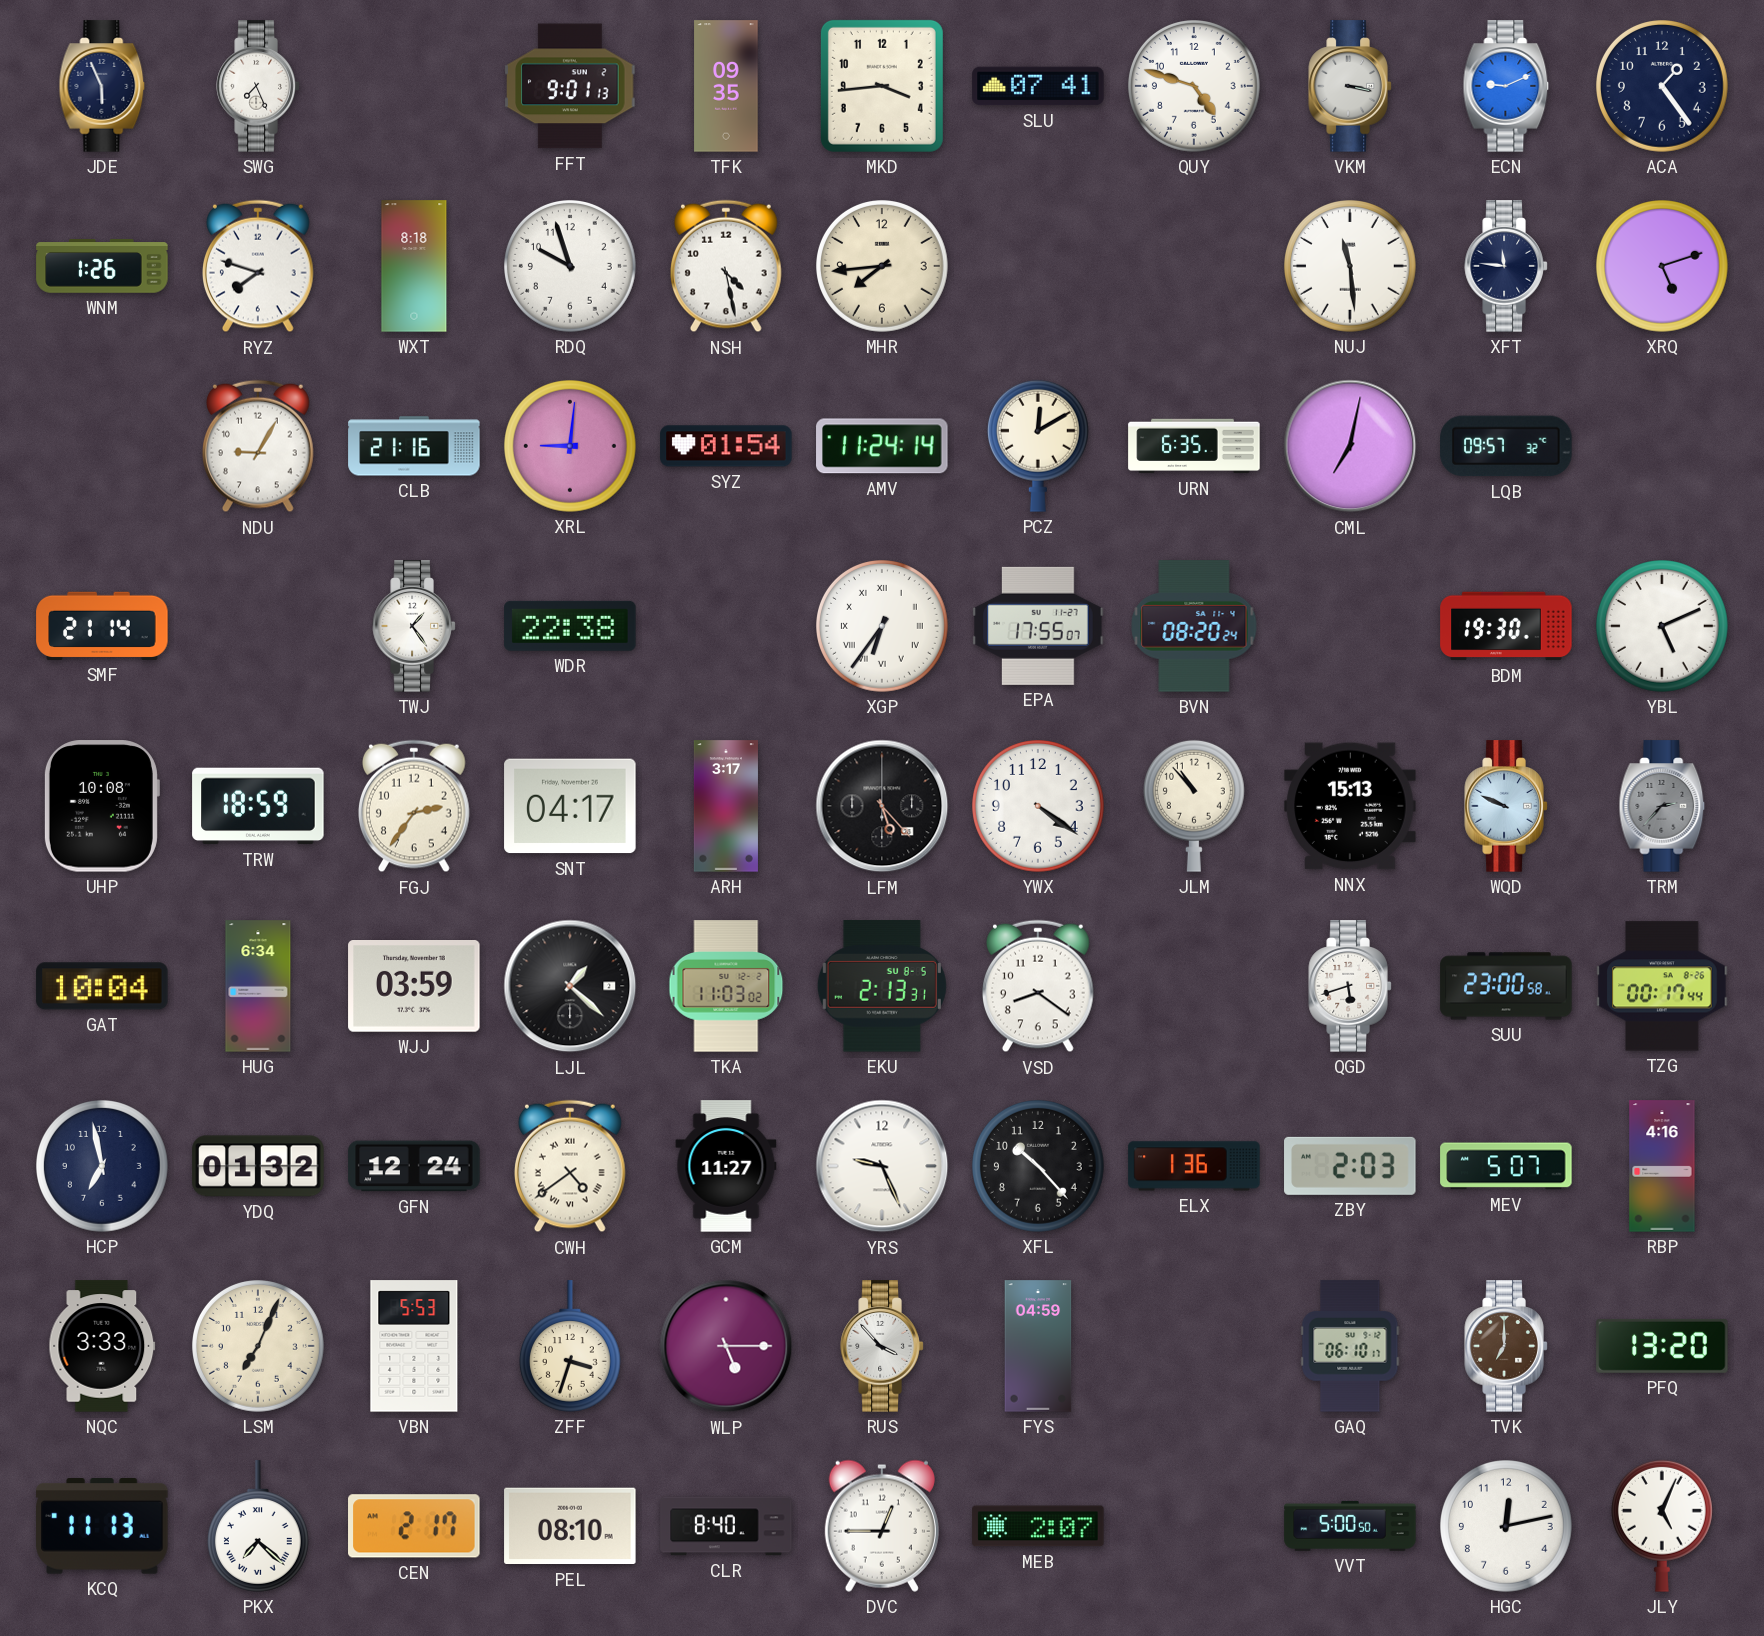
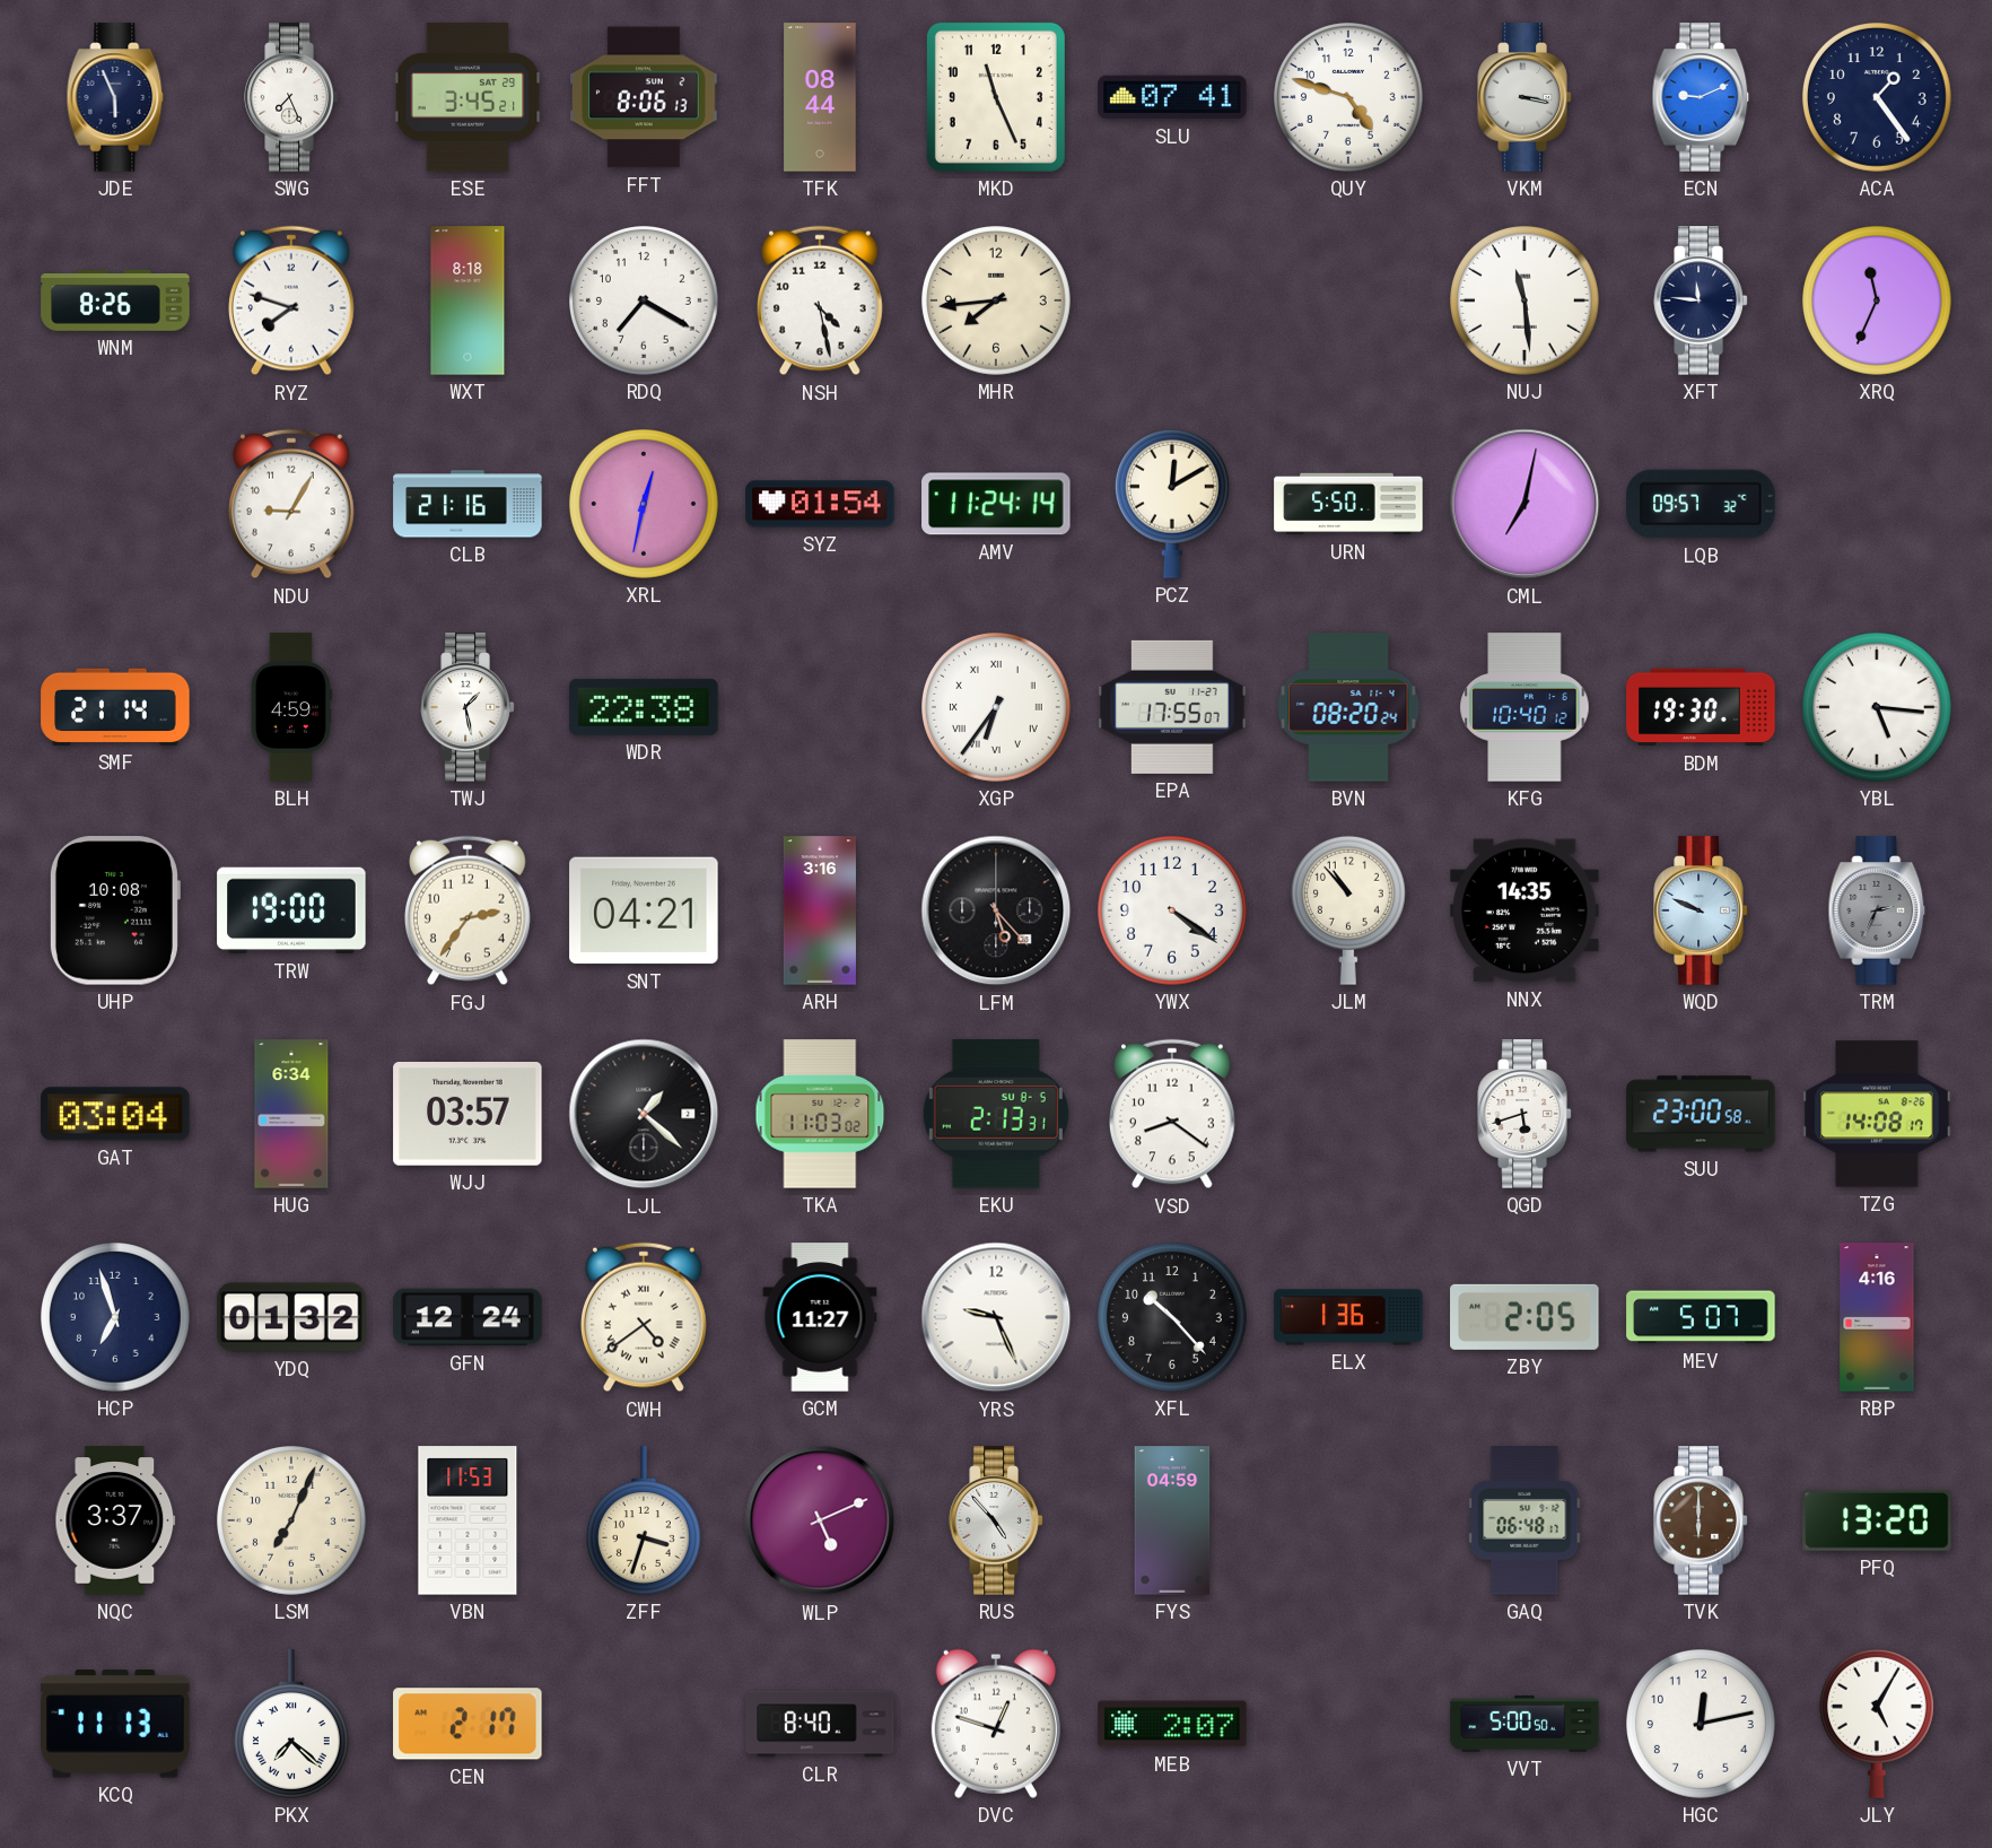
ESE: none -> 3:45 (468, 97)
FFT: 9:01 -> 8:06 (644, 97)
TFK: 09:35 -> 08:44 (820, 97)
MKD: 3:44 -> 11:26 (996, 97)
WNM: 1:26 -> 8:26 (115, 300)
RDQ: 9:57 -> 7:20 (645, 302)
XRQ: 5:12 -> 11:34 (1878, 302)
XRL: 9:01 -> 12:32 (645, 505)
URN: 6:35 -> 5:50 (1348, 504)
BLH: none -> 4:59 (291, 707)
TWJ: 1:24 -> 1:28 (468, 707)
KFG: none -> 10:40 (1524, 707)
YBL: 5:11 -> 5:16 (1878, 708)
TRW: 18:59 -> 19:00 (291, 910)
SNT: 04:17 -> 04:21 (644, 910)
ARH: 3:17 -> 3:16 (820, 910)
NNX: 15:13 -> 14:35 (1524, 910)
TRM: 2:37 -> 2:34 (1877, 910)
GAT: 10:04 -> 03:04 (115, 1114)
WJJ: 03:59 -> 03:57 (468, 1115)
TZG: 00:17 -> 14:08 (1877, 1114)
HCP: 6:58 -> 6:57 (116, 1318)
ZBY: 2:03 -> 2:05 (1524, 1317)
NQC: 3:33 -> 3:37 (115, 1520)
VBN: 5:53 -> 11:53 (468, 1520)
WLP: 5:15 -> 5:11 (820, 1520)
RUS: 3:53 -> 4:53 (996, 1520)
GAQ: 06:10 -> 06:48 (1524, 1520)
TVK: 7:00 -> 6:00 (1701, 1520)
PEL: 08:10 -> none (570, 1526)
DVC: 12:45 -> 12:48 (996, 1724)
JLY: 5:04 -> 5:05 (1877, 1724)
